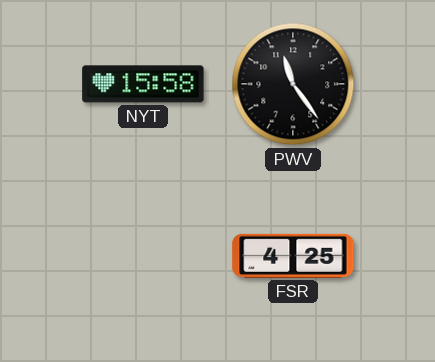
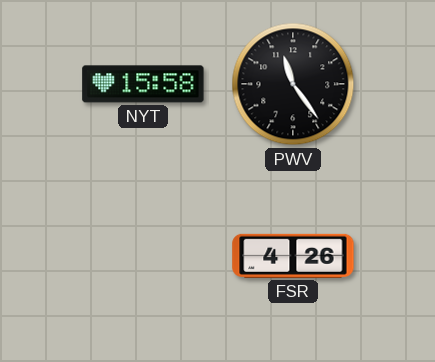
FSR: 4:25 -> 4:26 (293, 256)
